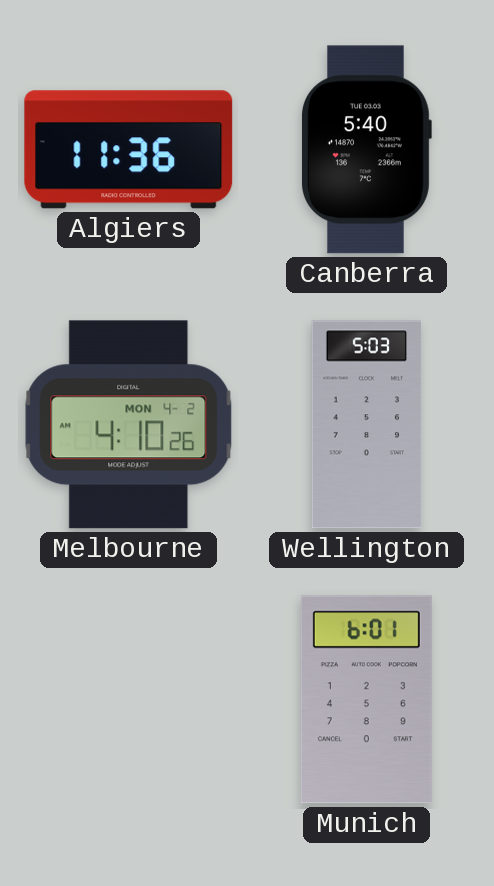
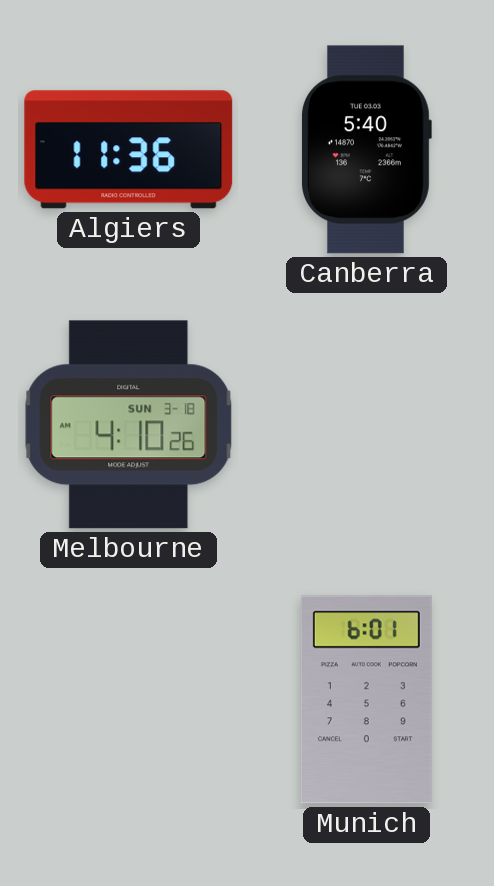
Melbourne date: MON 4-2 -> SUN 3-18 (129, 425)
Wellington: 5:03 -> none (367, 425)
